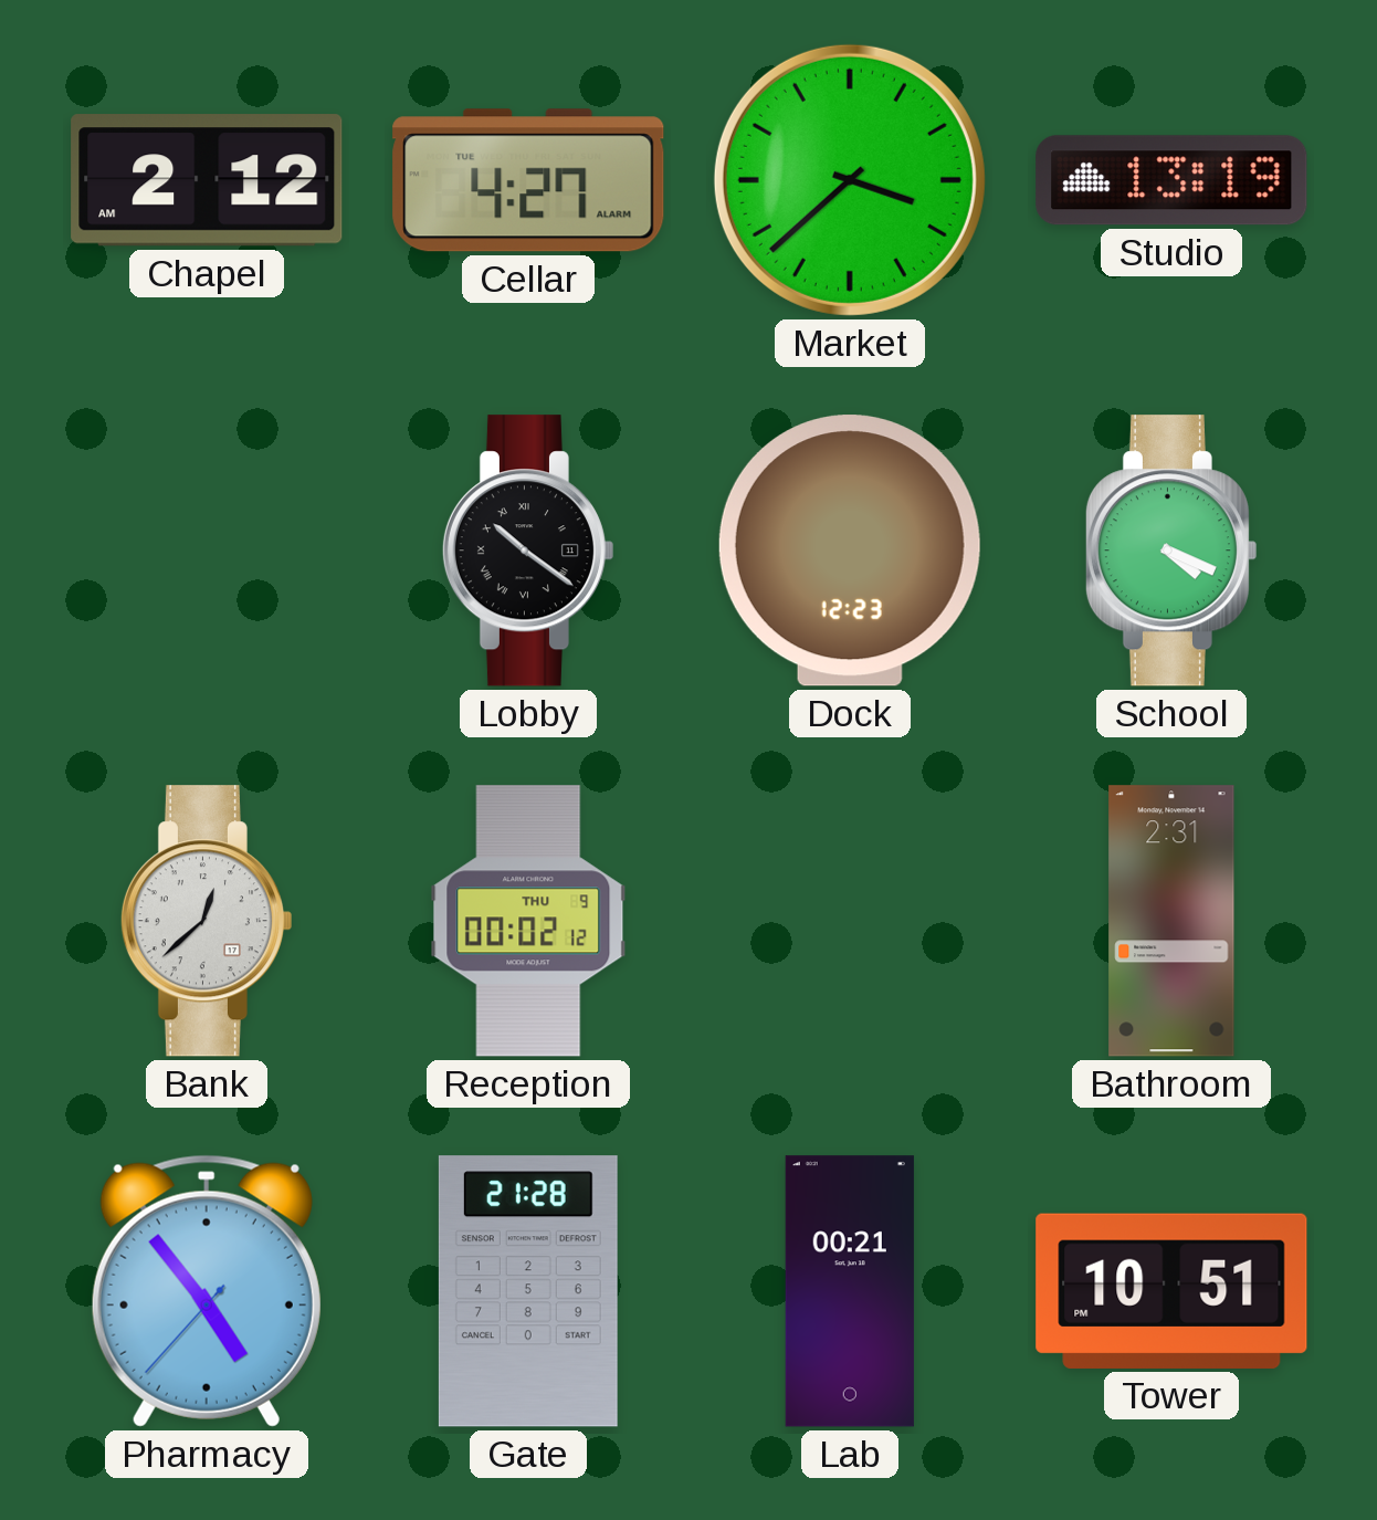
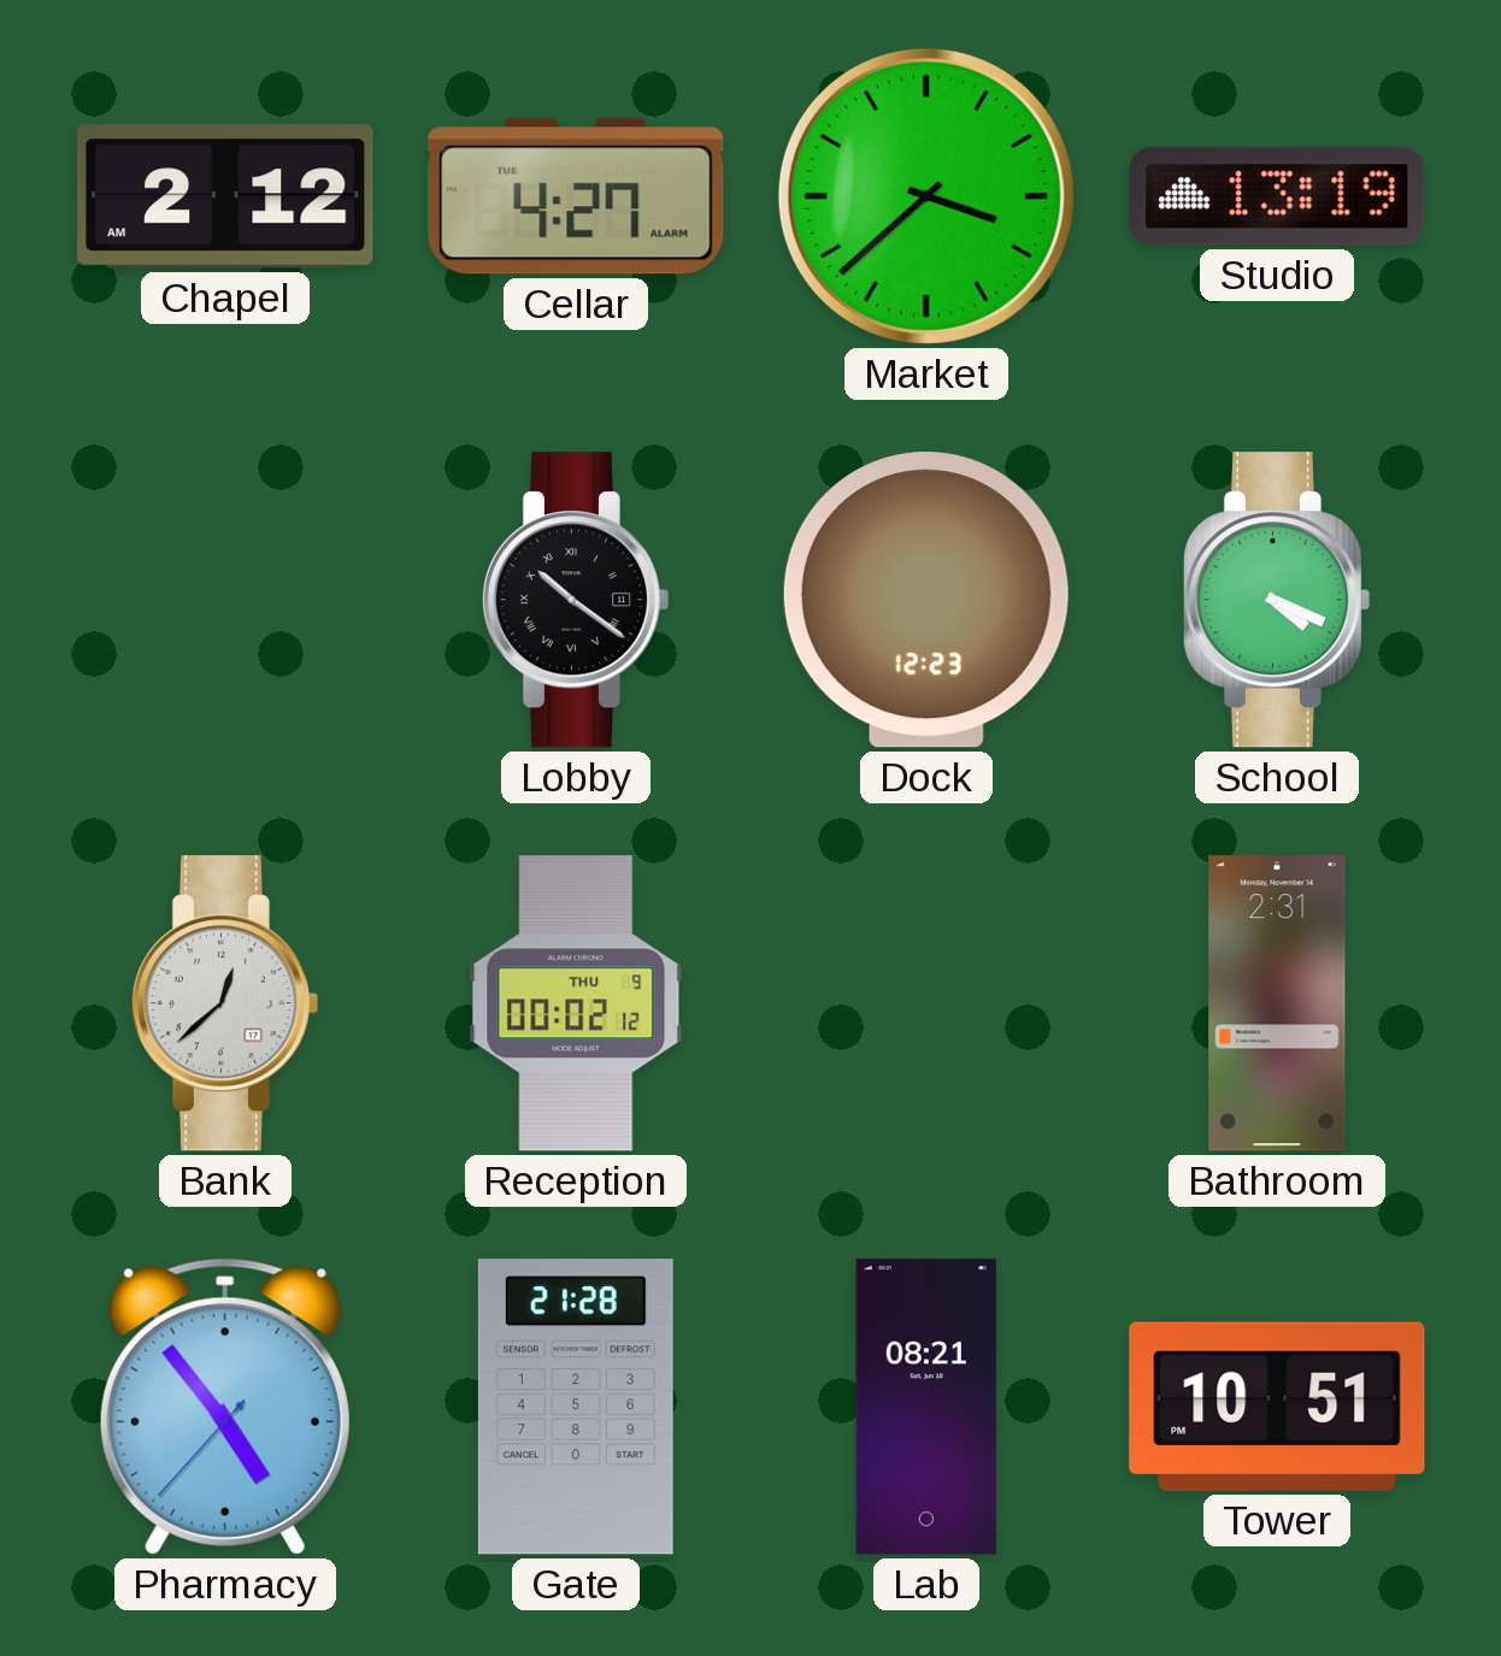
Lab: 00:21 -> 08:21 (926, 1407)
